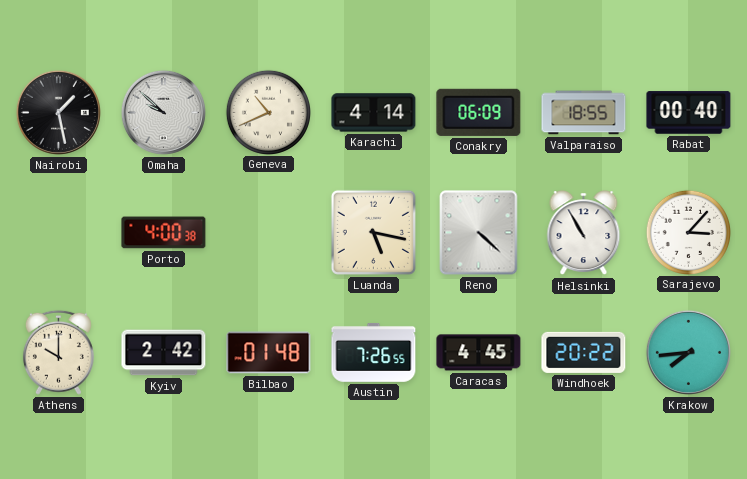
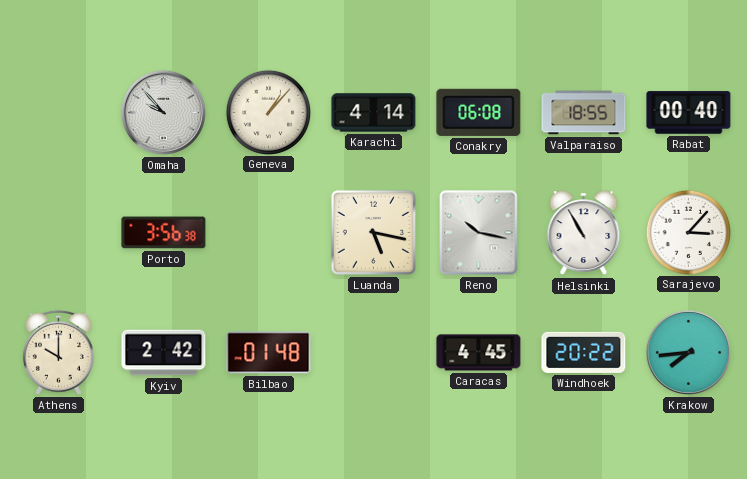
Nairobi: 1:28 -> none (58, 112)
Omaha: 9:52 -> 9:53 (163, 112)
Geneva: 10:41 -> 1:07 (268, 112)
Conakry: 06:09 -> 06:08 (479, 112)
Porto: 4:00 -> 3:56 (164, 233)
Reno: 4:22 -> 10:17 (479, 233)
Austin: 7:26 -> none (374, 353)
